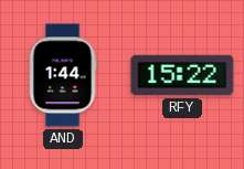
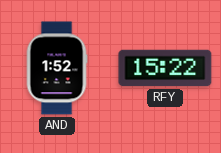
AND: 1:44 -> 1:52 (57, 68)
